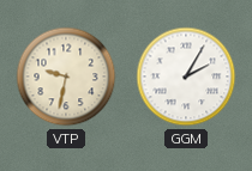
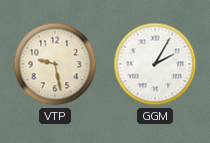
VTP: 9:32 -> 9:28 (55, 64)
